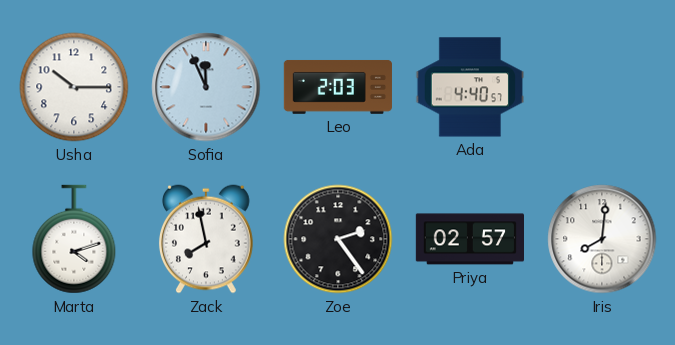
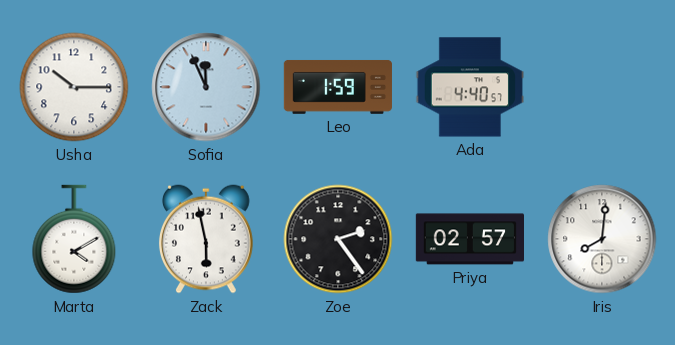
Leo: 2:03 -> 1:59 (338, 87)
Marta: 4:12 -> 4:10 (74, 239)
Zack: 7:58 -> 5:58 (206, 239)
